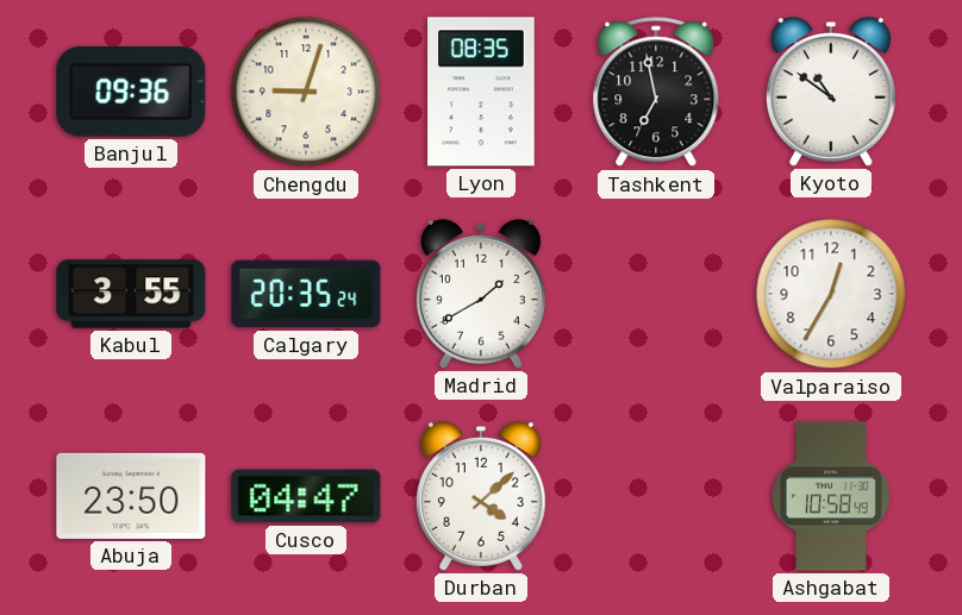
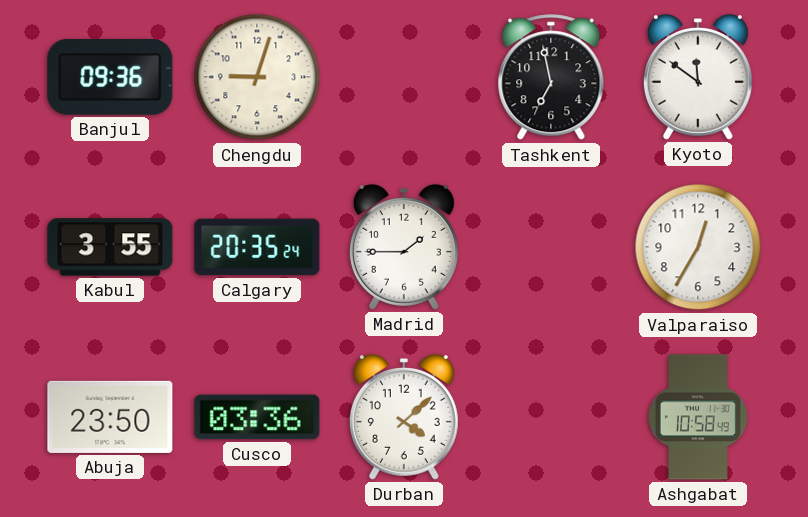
Lyon: 08:35 -> none (481, 92)
Kyoto: 10:51 -> 11:51 (698, 77)
Madrid: 1:40 -> 1:45 (404, 247)
Cusco: 04:47 -> 03:36 (257, 417)
